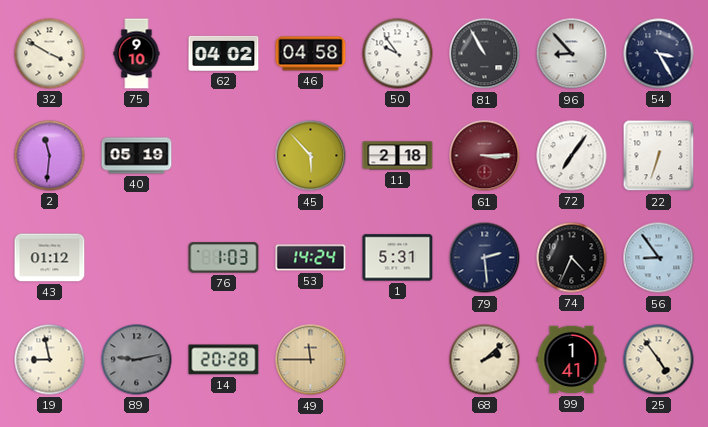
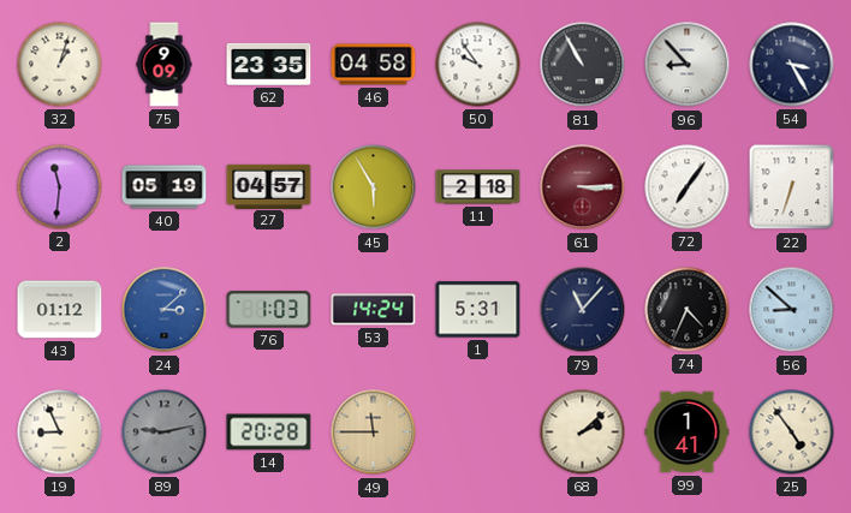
32: 3:50 -> 1:03 (60, 65)
75: 9:10 -> 9:09 (165, 65)
62: 04:02 -> 23:35 (269, 64)
27: none -> 04:57 (269, 186)
45: 5:53 -> 5:55 (374, 187)
24: none -> 3:08 (165, 310)
79: 2:29 -> 11:07 (583, 310)
56: 8:54 -> 8:52 (792, 310)
19: 8:58 -> 8:56 (60, 433)
